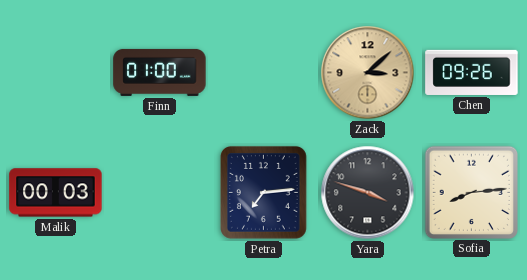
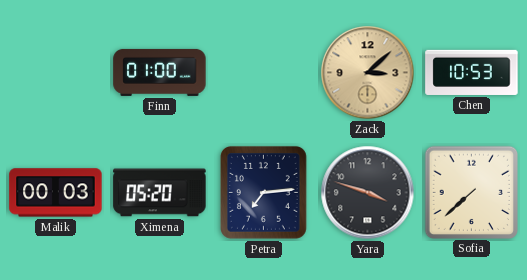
Chen: 09:26 -> 10:53 (472, 72)
Ximena: none -> 05:20 (160, 193)
Sofia: 8:14 -> 7:38 (471, 192)
